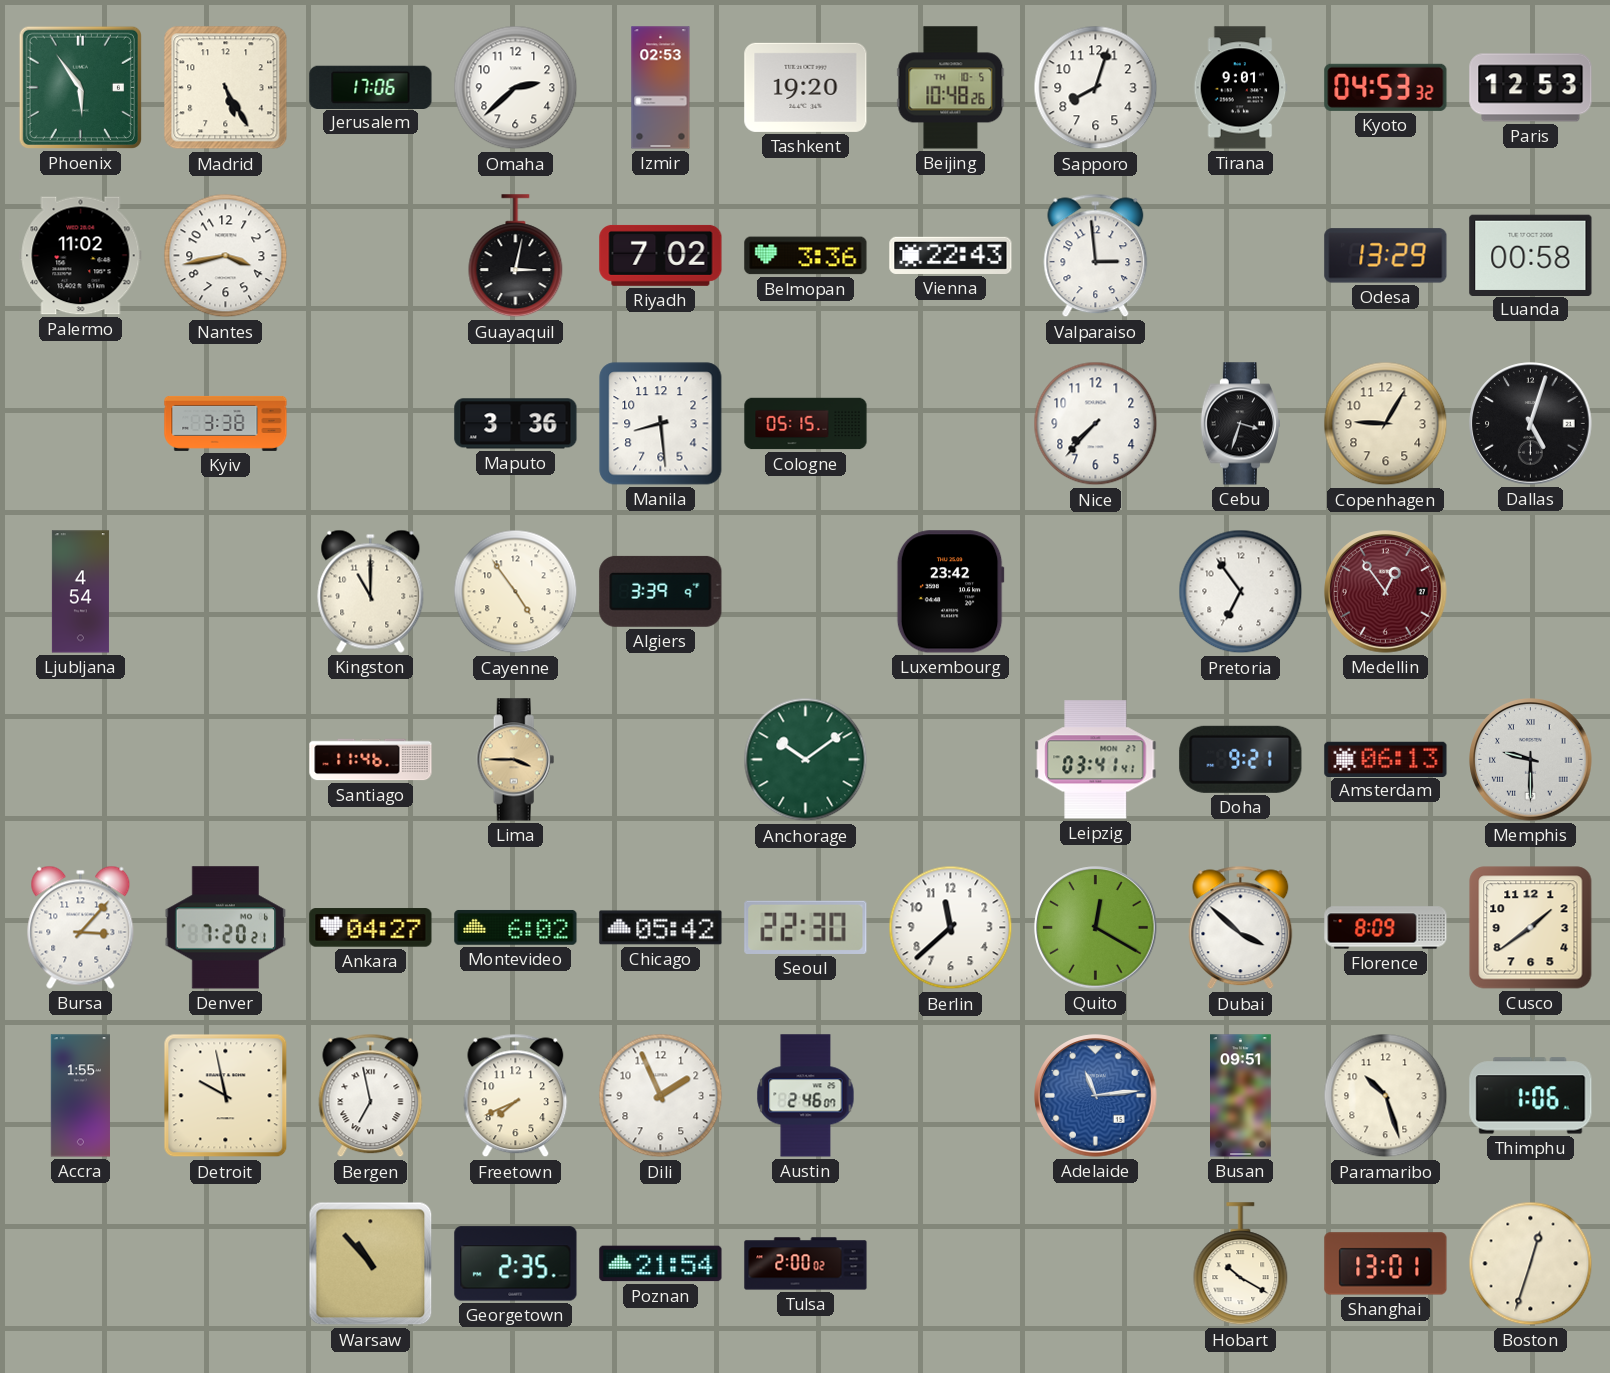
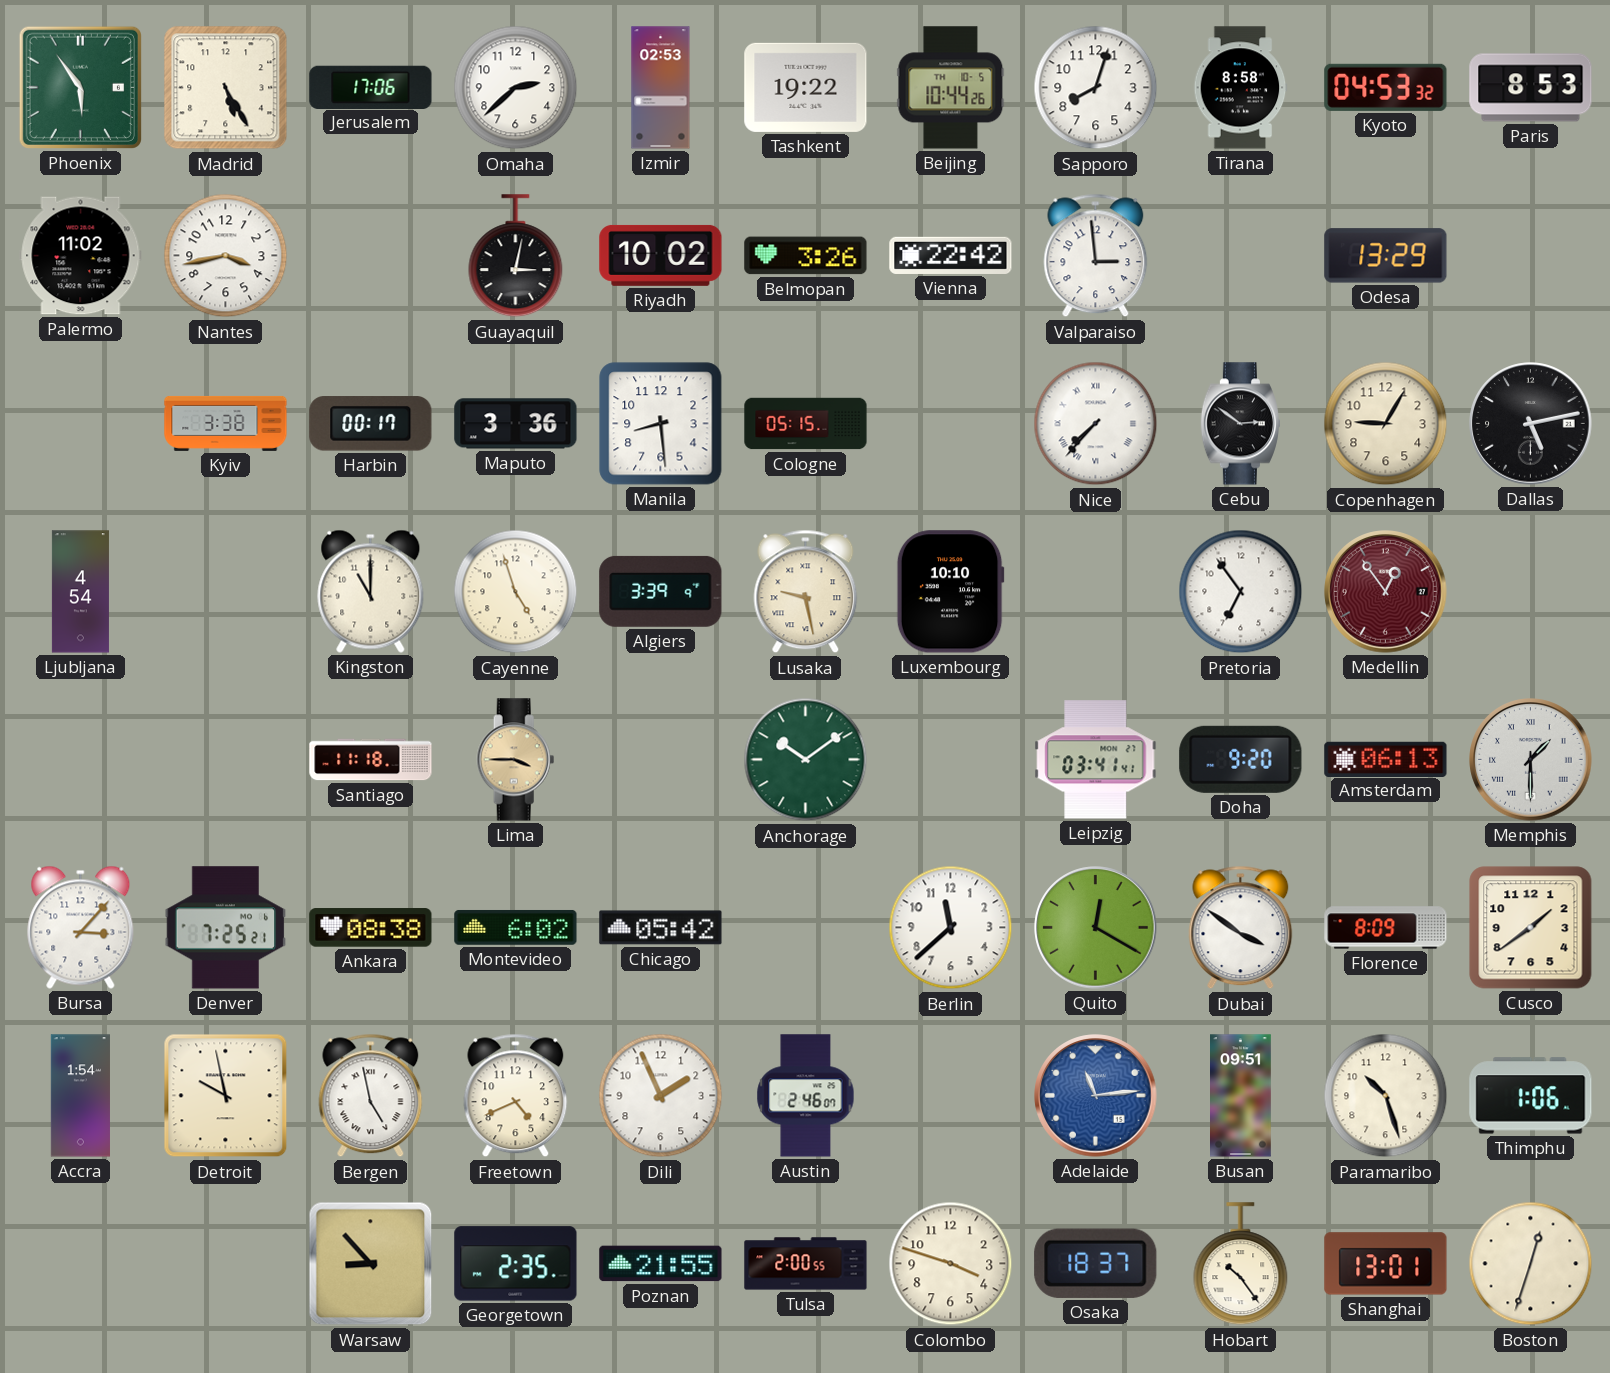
Tashkent: 19:20 -> 19:22 (806, 87)
Beijing: 10:48 -> 10:44 (951, 88)
Tirana: 9:01 -> 8:58 (1241, 88)
Paris: 12:53 -> 8:53 (1531, 88)
Riyadh: 7:02 -> 10:02 (661, 255)
Belmopan: 3:36 -> 3:26 (806, 256)
Vienna: 22:43 -> 22:42 (951, 255)
Luanda: 00:58 -> none (1531, 255)
Harbin: none -> 00:17 (371, 424)
Nice numerals: Arabic -> Roman (1096, 424)
Cebu: 3:33 -> 2:51 (1240, 424)
Dallas: 5:03 -> 5:13 (1531, 424)
Cayenne: 4:54 -> 4:57 (516, 592)
Lusaka: none -> 9:28 (806, 592)
Luxembourg: 23:42 -> 10:10 (950, 592)
Santiago: 11:46 -> 11:18 (371, 760)
Doha: 9:21 -> 9:20 (1241, 759)
Memphis: 9:30 -> 1:30 (1531, 760)
Denver: 7:20 -> 7:25 (226, 928)
Ankara: 04:27 -> 08:38 (371, 928)
Seoul: 22:30 -> none (806, 927)
Dubai: 3:52 -> 3:51 (1241, 928)
Accra: 1:55 -> 1:54 (80, 1096)
Bergen: 6:58 -> 4:58 (371, 1096)
Freetown: 7:41 -> 4:41 (516, 1096)
Warsaw: 10:53 -> 8:53 (371, 1264)
Poznan: 21:54 -> 21:55 (661, 1264)
Tulsa: 2:00:02 -> 2:00:55 (806, 1264)
Colombo: none -> 3:48 (951, 1264)
Osaka: none -> 18:37 (1096, 1263)
Hobart: 10:20 -> 10:24 (1241, 1264)
